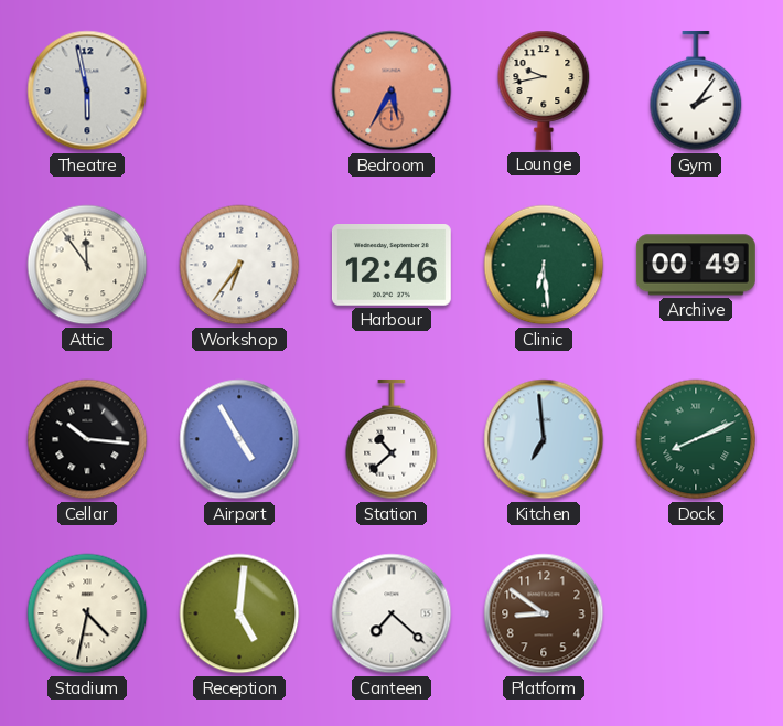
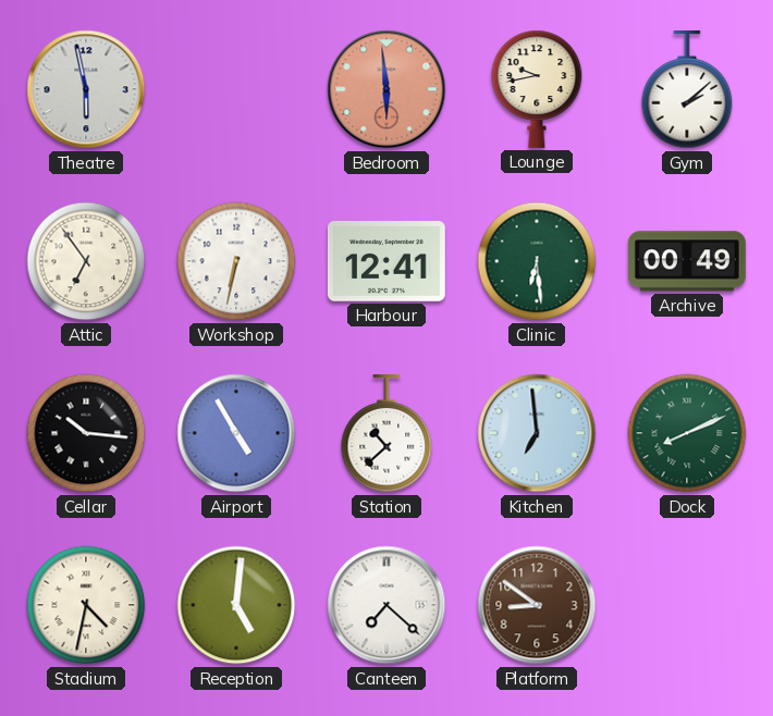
Bedroom: 5:35 -> 5:59 (387, 89)
Gym: 2:06 -> 2:08 (687, 89)
Attic: 11:54 -> 6:54 (86, 261)
Workshop: 6:36 -> 6:32 (236, 261)
Harbour: 12:46 -> 12:41 (387, 262)
